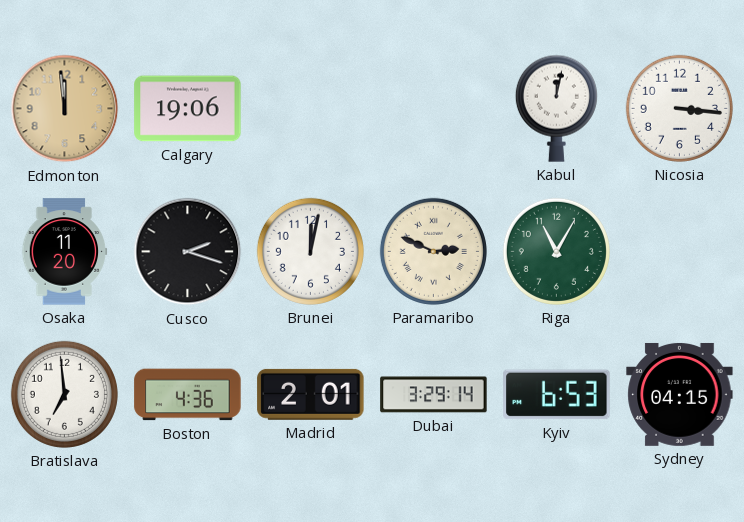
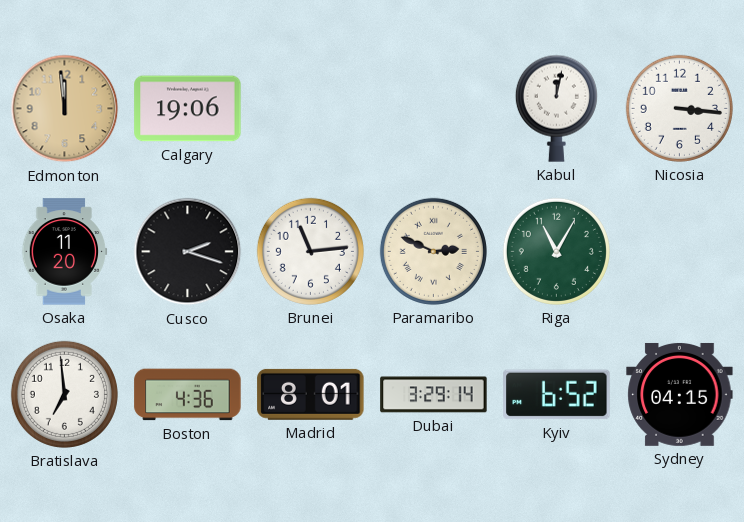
Brunei: 12:02 -> 11:14 (310, 251)
Madrid: 2:01 -> 8:01 (311, 394)
Kyiv: 6:53 -> 6:52 (557, 395)
